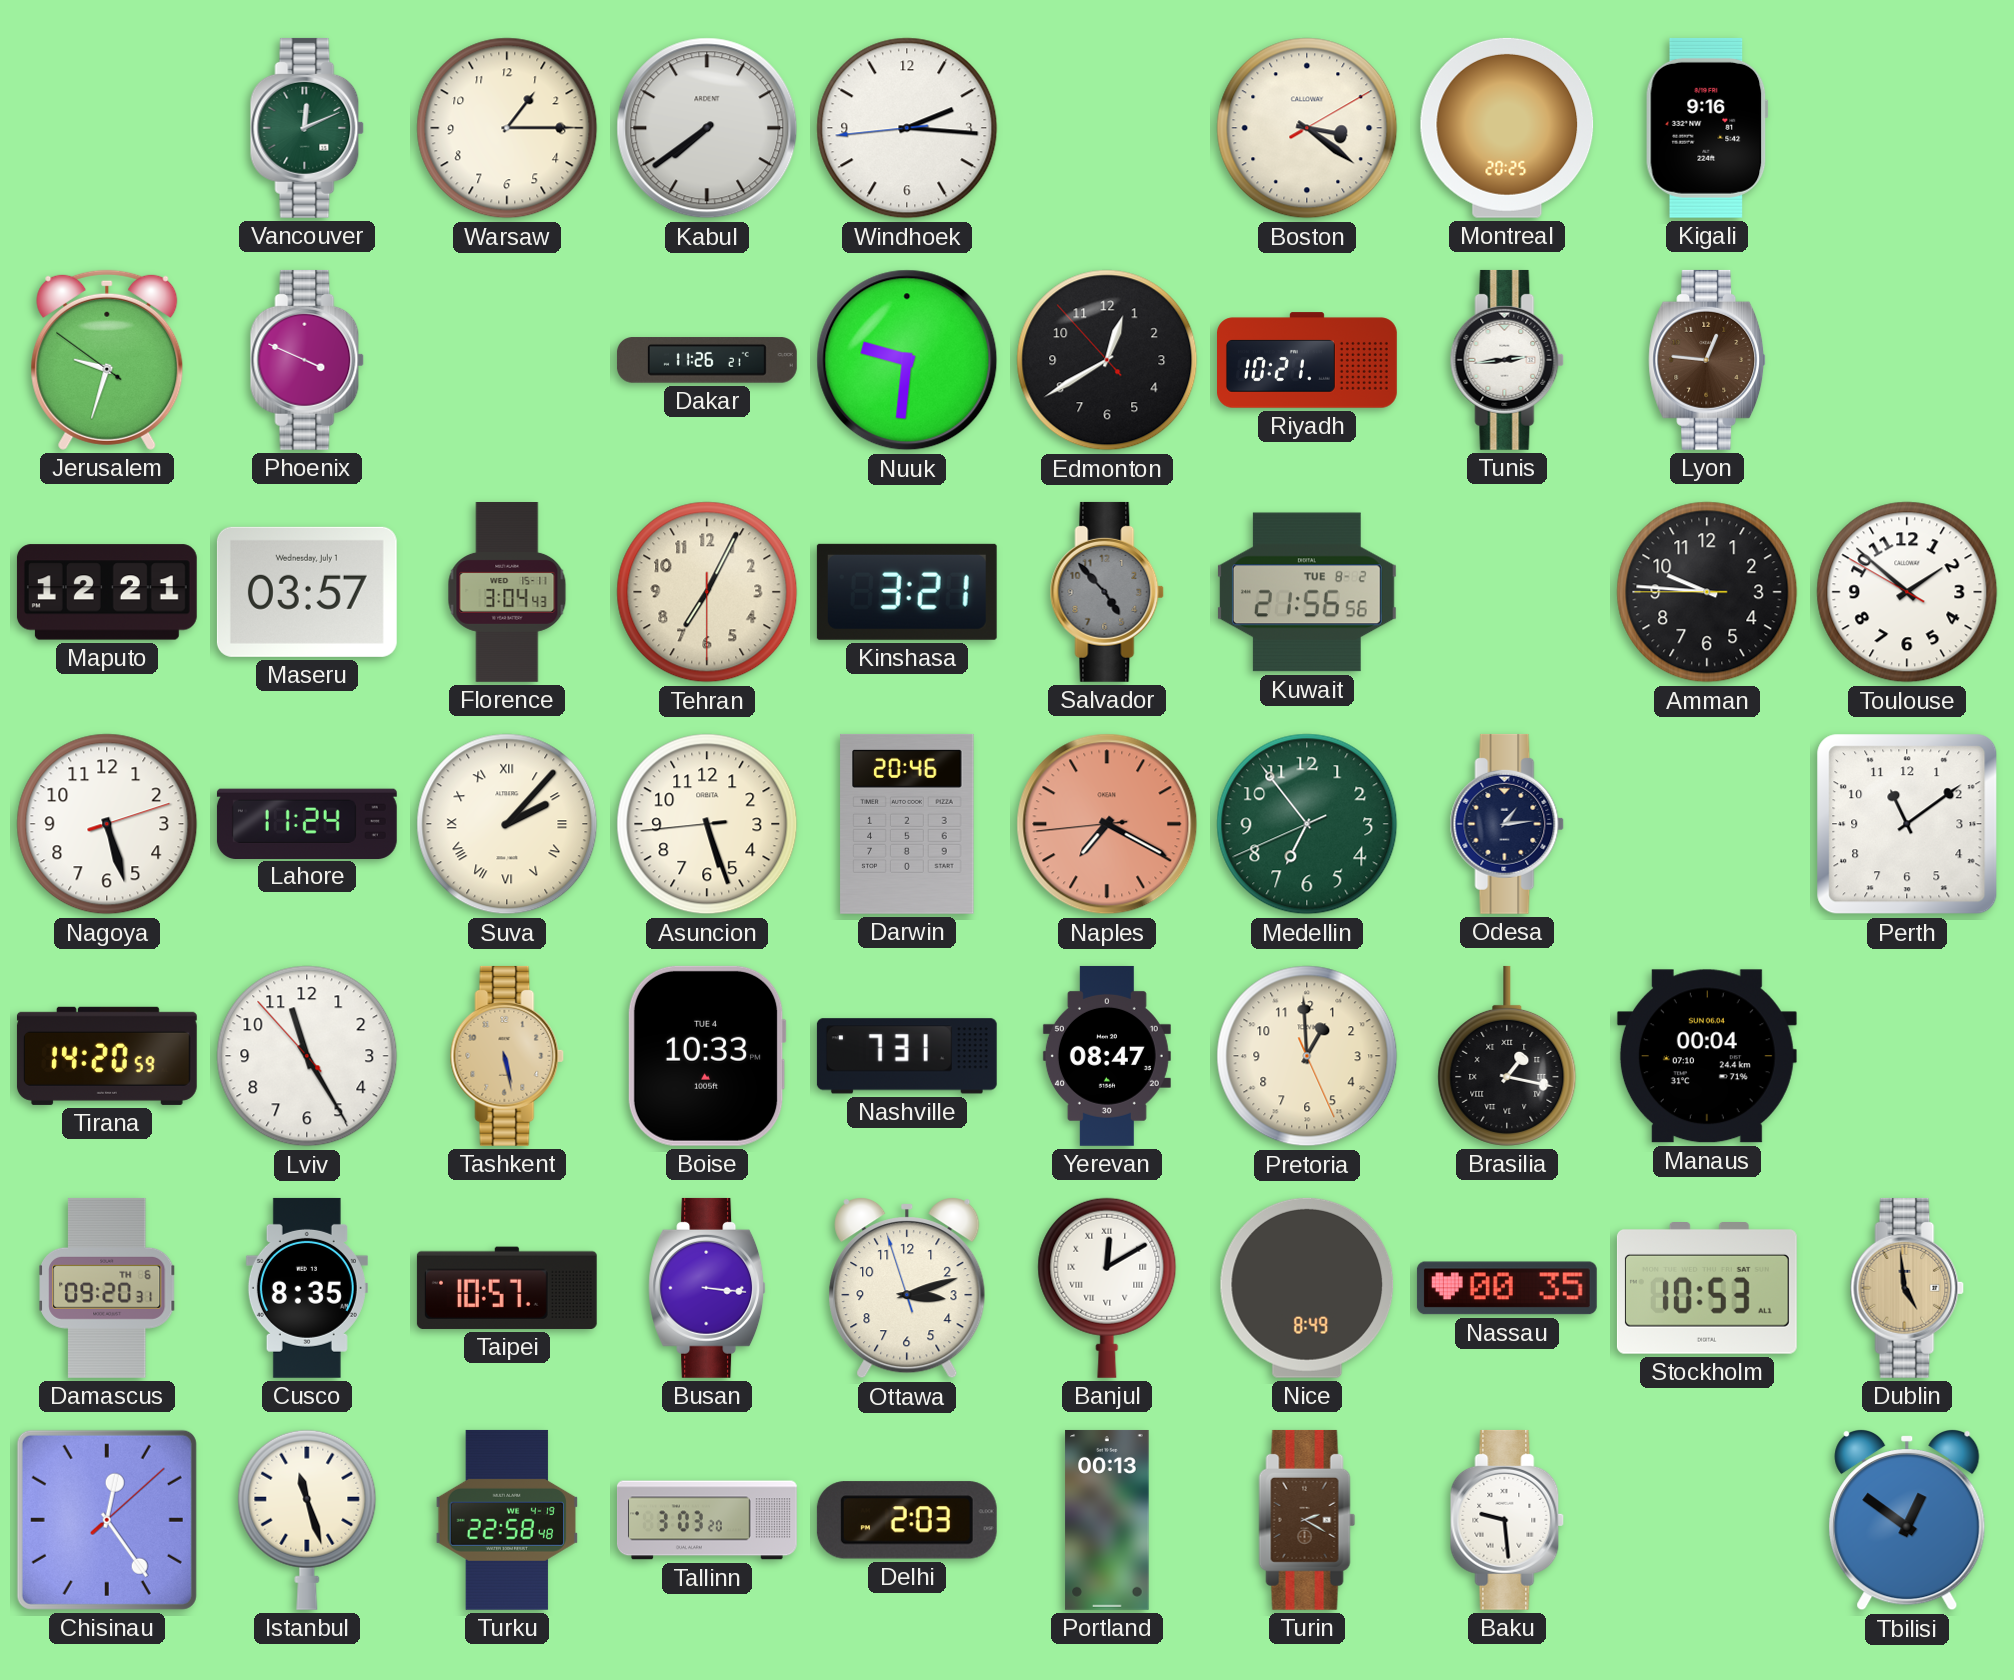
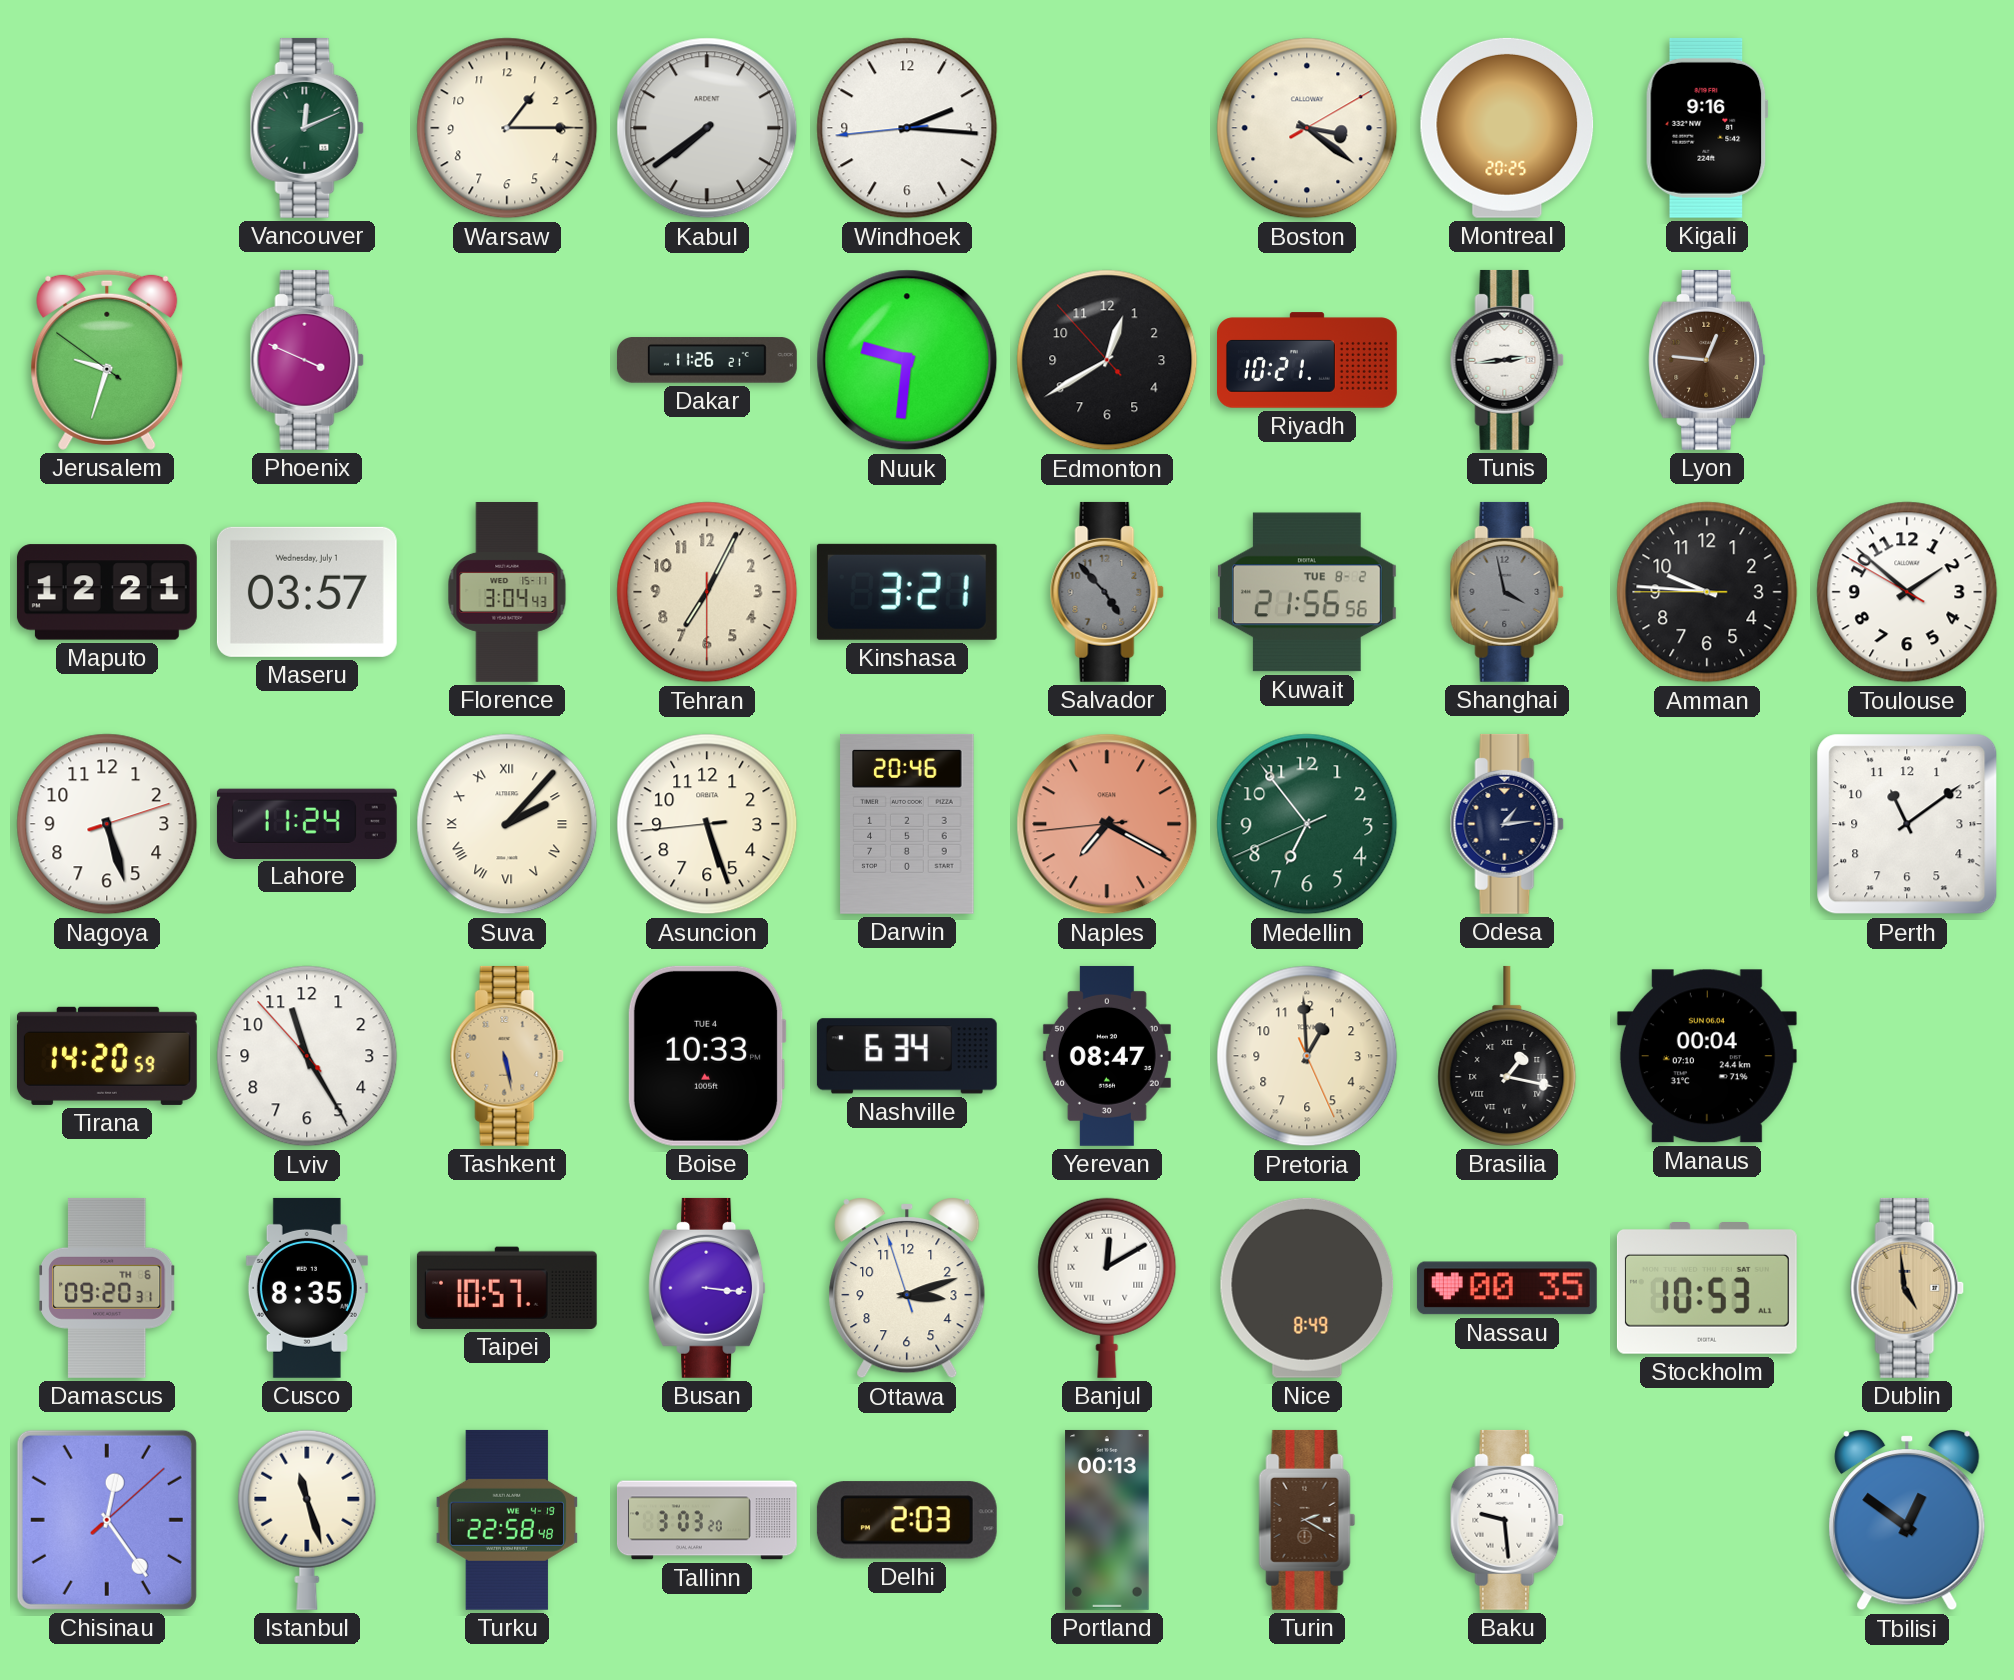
Shanghai: none -> 3:58 (1507, 592)
Nashville: 7:31 -> 6:34 (907, 1056)
